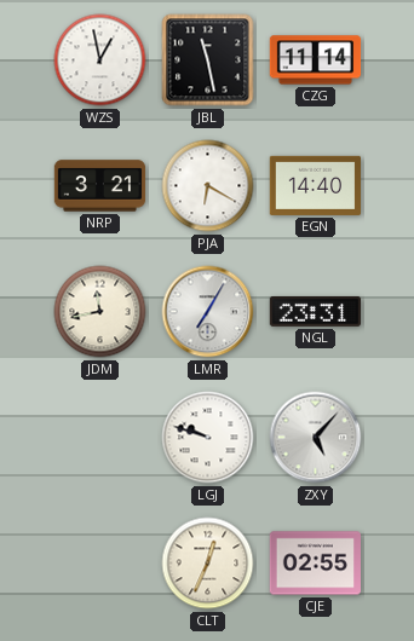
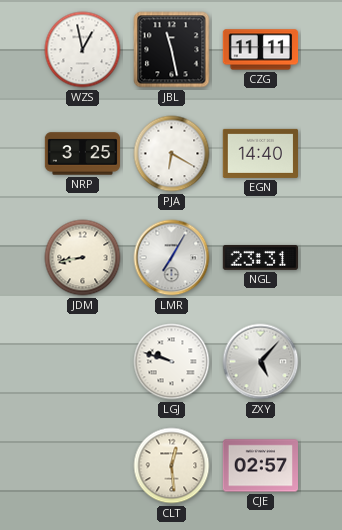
CZG: 11:14 -> 11:11 (261, 50)
NRP: 3:21 -> 3:25 (83, 154)
JDM: 11:43 -> 8:43 (83, 258)
CLT: 12:34 -> 12:29 (172, 466)
CJE: 02:55 -> 02:57 (260, 466)
